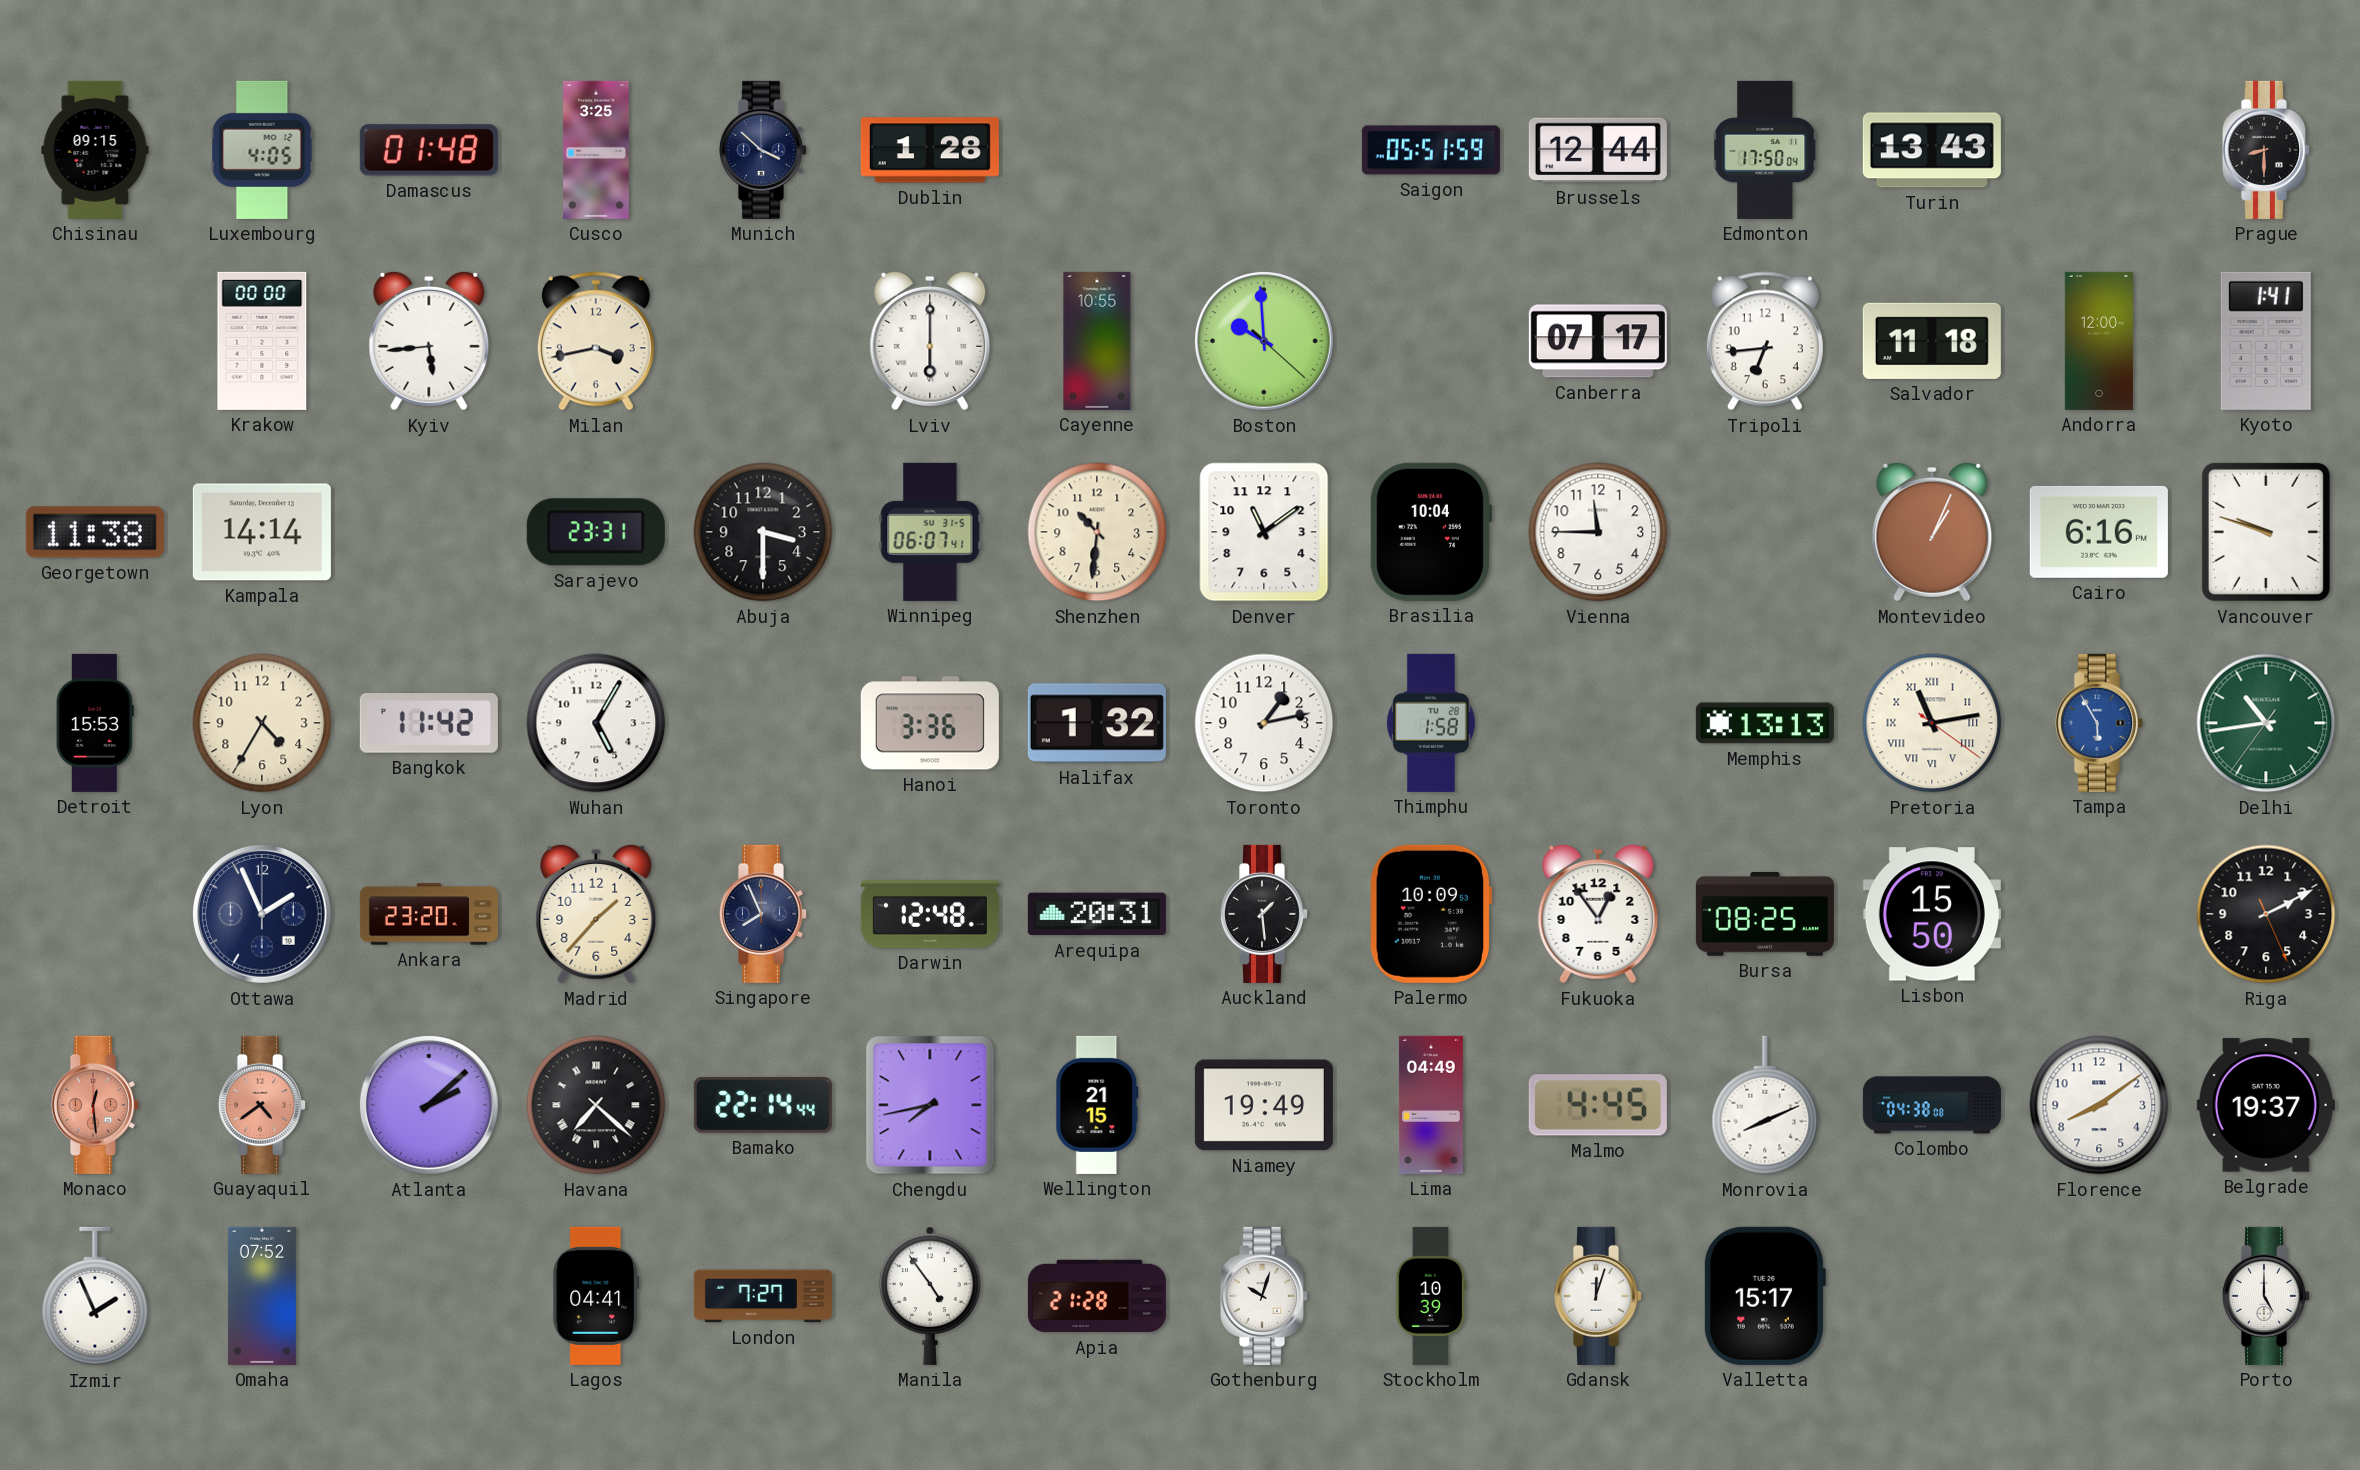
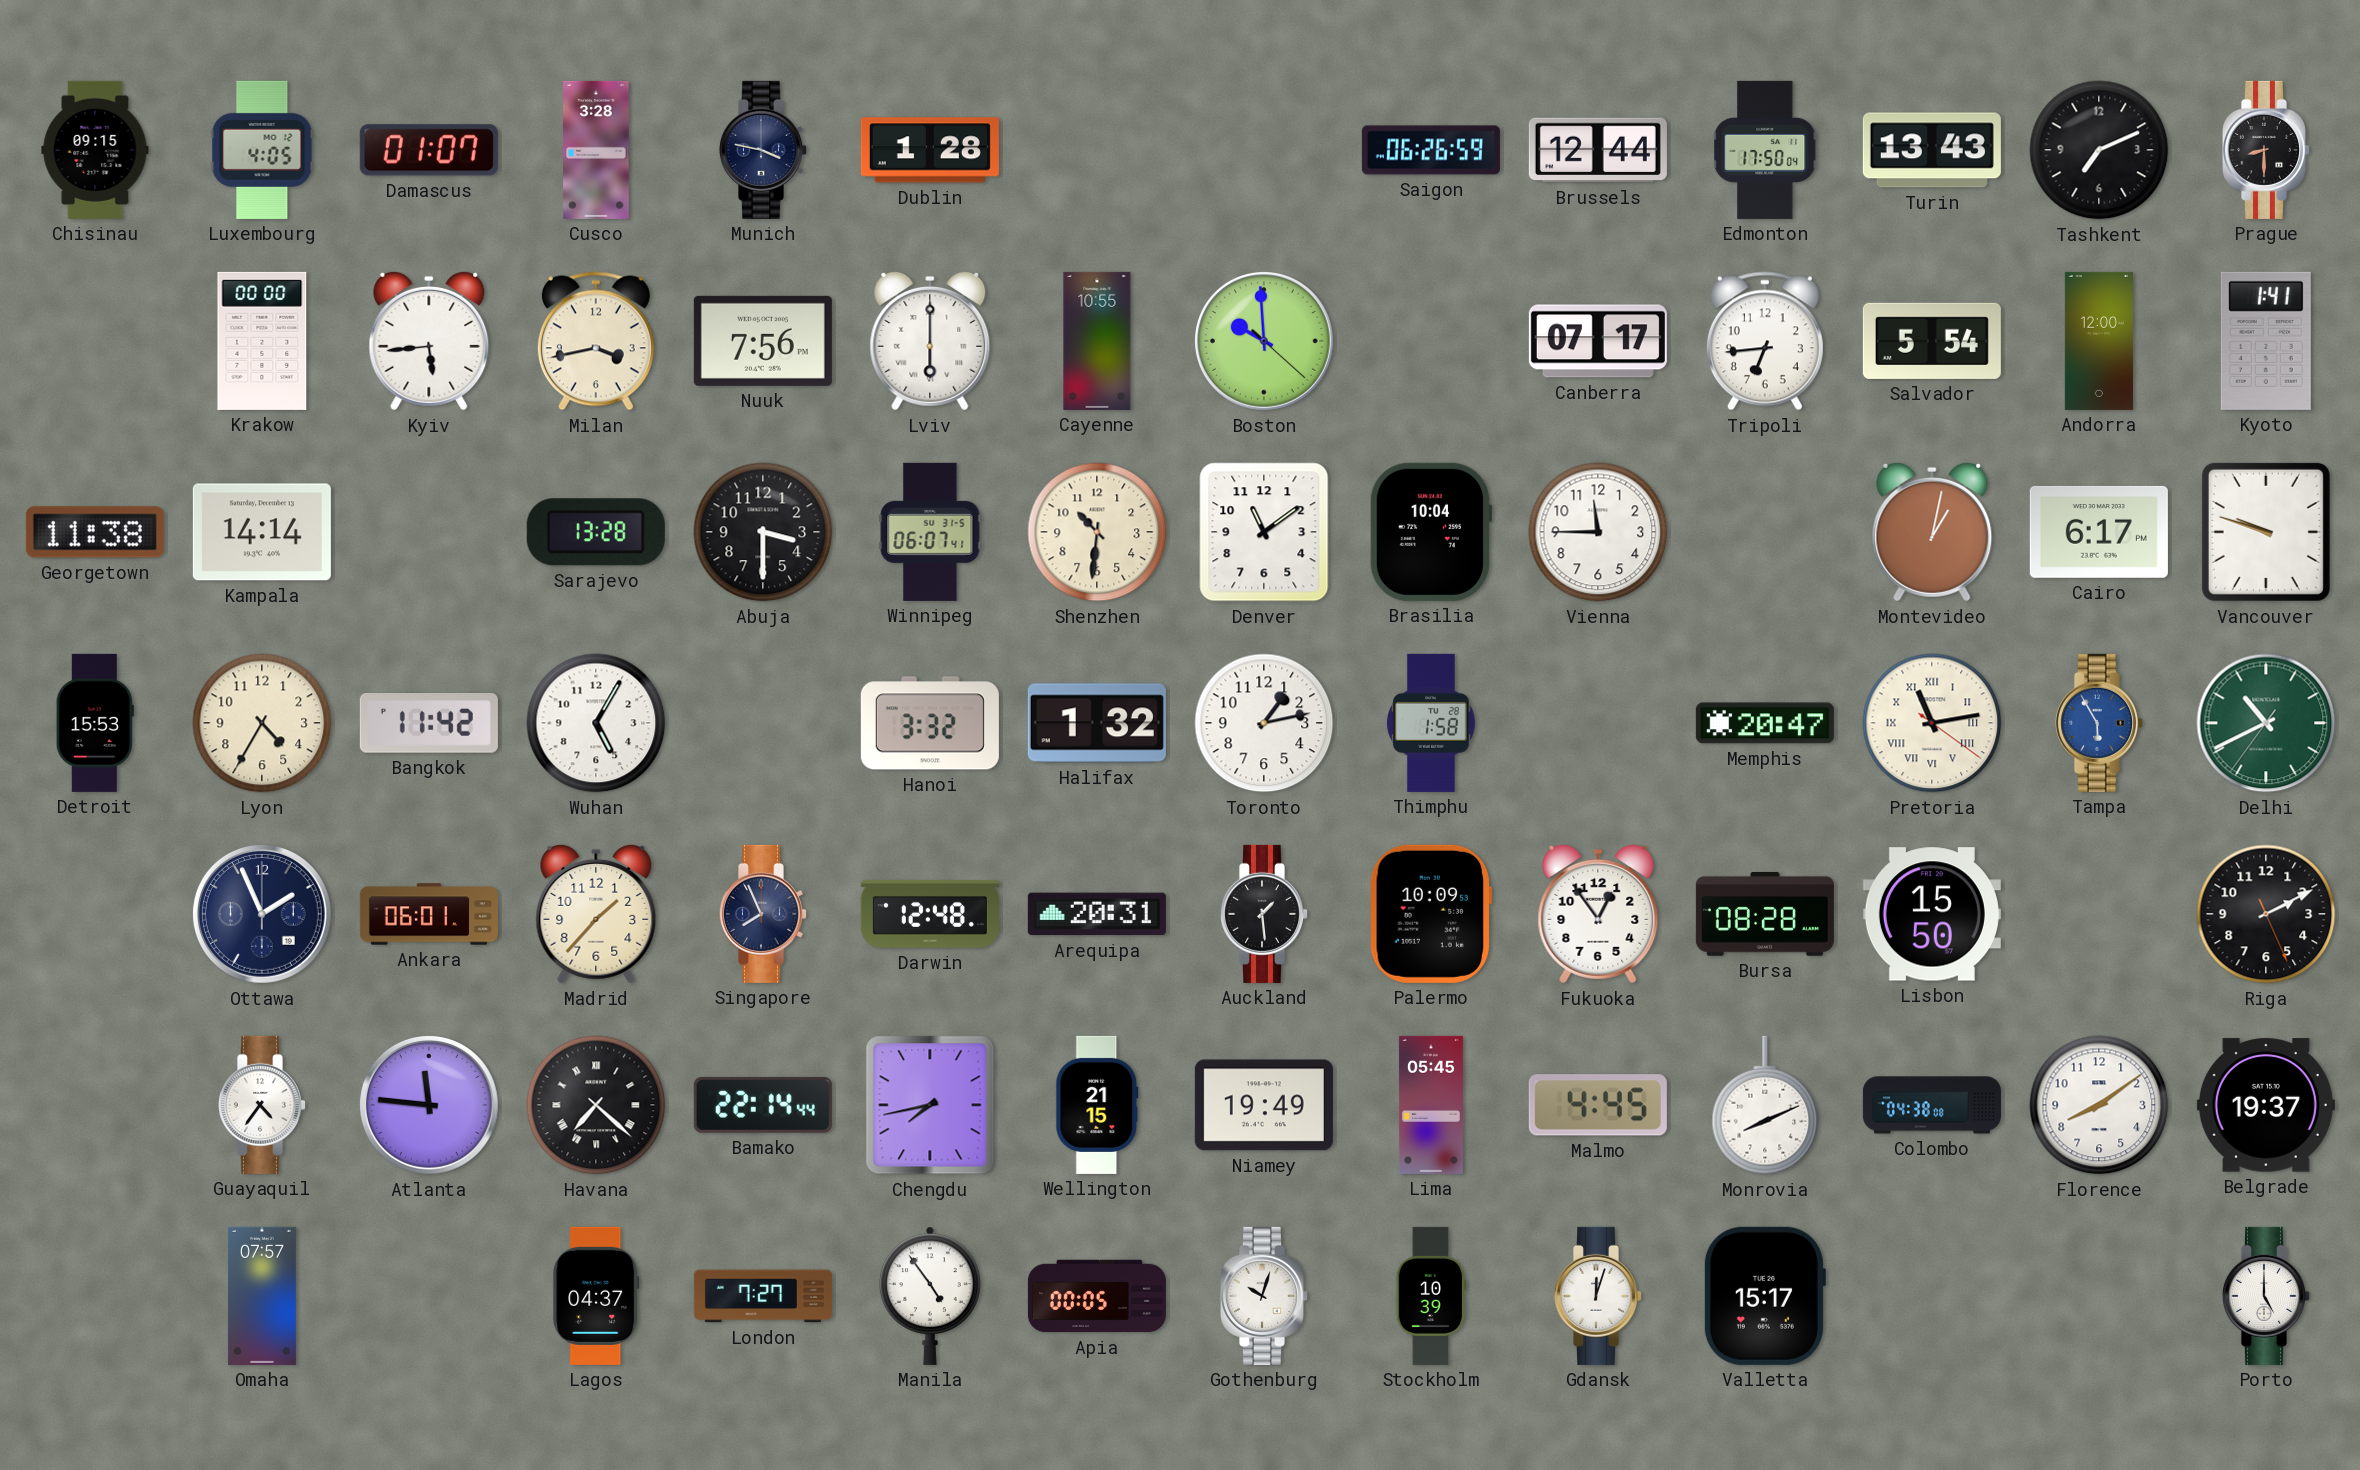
Damascus: 01:48 -> 01:07 (429, 150)
Cusco: 3:25 -> 3:28 (596, 150)
Munich: 3:52 -> 3:47 (762, 150)
Saigon: 05:51 -> 06:26 (1431, 150)
Tashkent: none -> 7:11 (2099, 150)
Nuuk: none -> 7:56 (763, 341)
Salvador: 11:18 -> 5:54 (1932, 341)
Sarajevo: 23:31 -> 13:28 (596, 532)
Montevideo: 1:04 -> 1:02 (1932, 532)
Cairo: 6:16 -> 6:17 (2099, 532)
Hanoi: 3:36 -> 3:32 (930, 723)
Memphis: 13:13 -> 20:47 (1765, 723)
Delhi: 10:43 -> 10:40 (2266, 723)
Ankara: 23:20 -> 06:01 (429, 914)
Bursa: 08:25 -> 08:28 (1765, 914)
Monaco: 12:29 -> none (94, 1105)
Guayaquil: 4:39 -> 4:36 (261, 1105)
Guayaquil dial: salmon -> white (261, 1105)
Atlanta: 2:08 -> 11:46 (429, 1105)
Lima: 04:49 -> 05:45 (1431, 1105)
Izmir: 1:56 -> none (95, 1296)
Omaha: 07:52 -> 07:57 (262, 1296)
Lagos: 04:41 -> 04:37 (596, 1296)
Apia: 21:28 -> 00:05 (1097, 1296)
